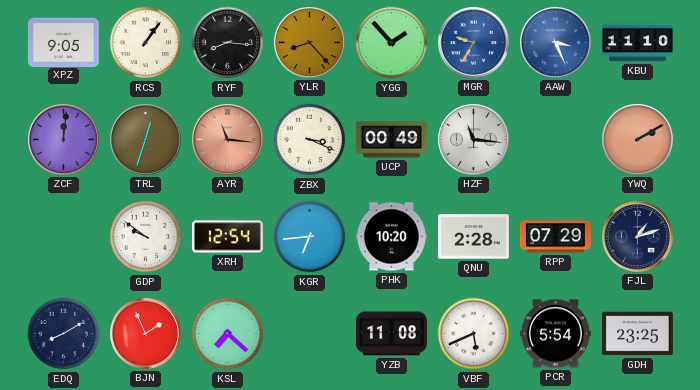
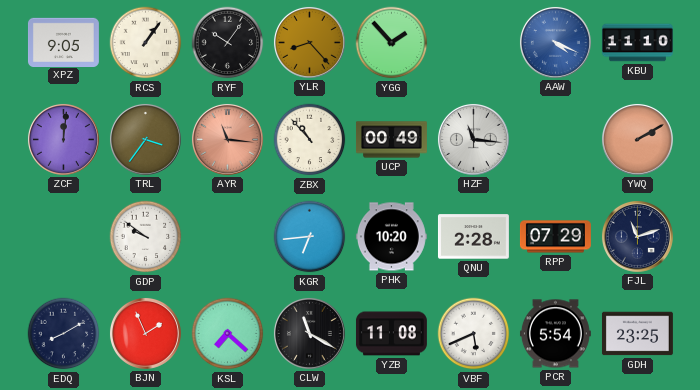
RYF: 8:16 -> 10:06 (228, 43)
MGR: 9:35 -> none (473, 42)
AAW: 3:26 -> 4:19 (555, 42)
TRL: 12:33 -> 3:36 (145, 139)
ZBX: 3:19 -> 10:53 (310, 140)
XRH: 12:54 -> none (227, 237)
FJL: 1:12 -> 11:12 (637, 236)
CLW: none -> 11:20 (309, 333)
